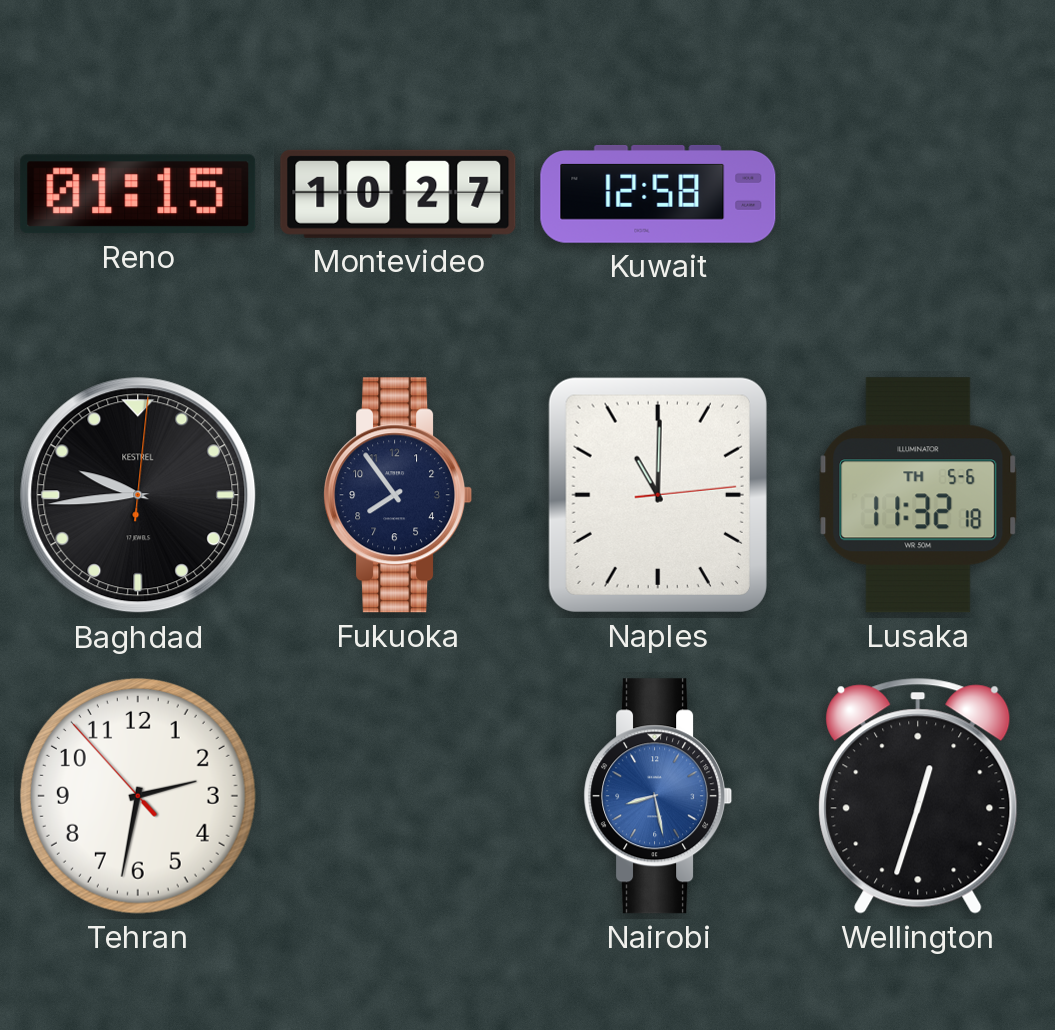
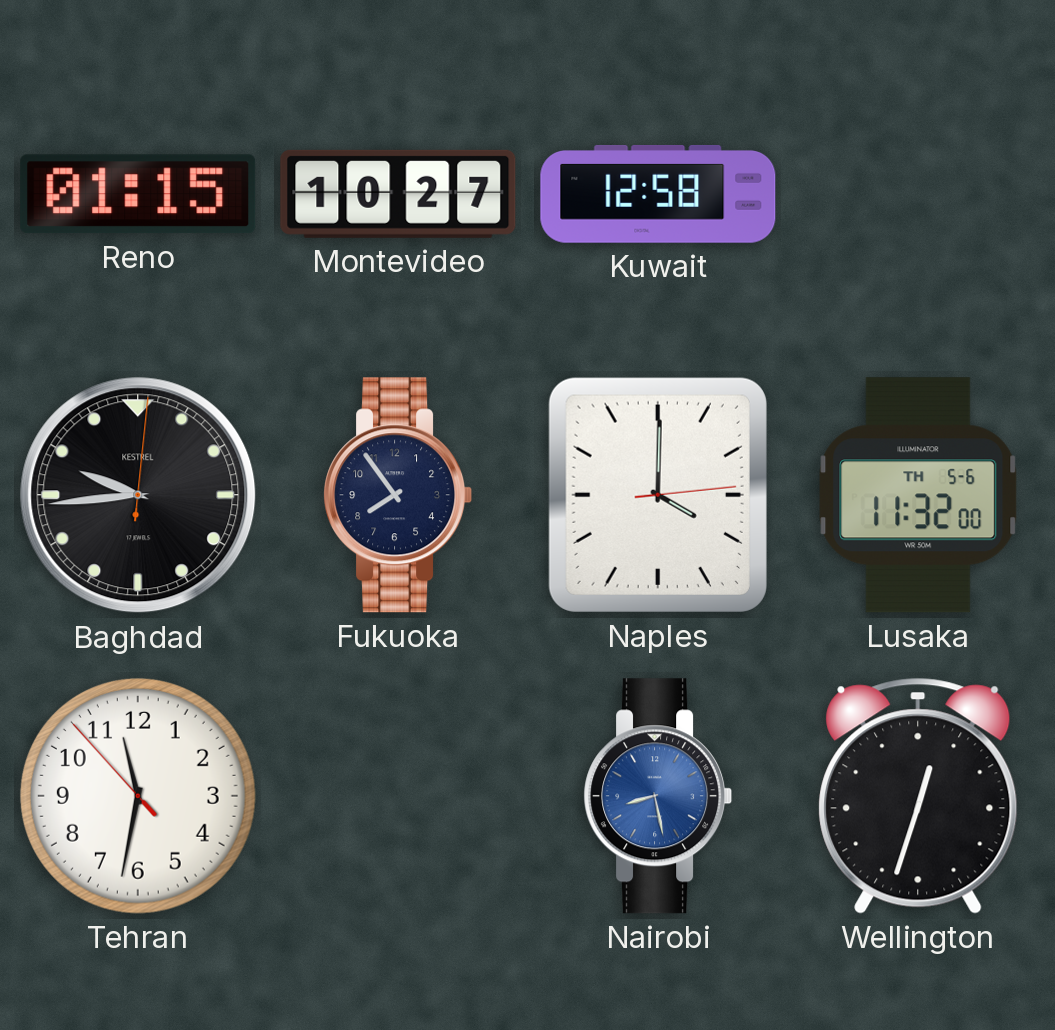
Naples: 11:00 -> 4:00 (658, 495)
Lusaka: 11:32:18 -> 11:32:00 (918, 495)
Tehran: 2:31 -> 11:31 (138, 796)
